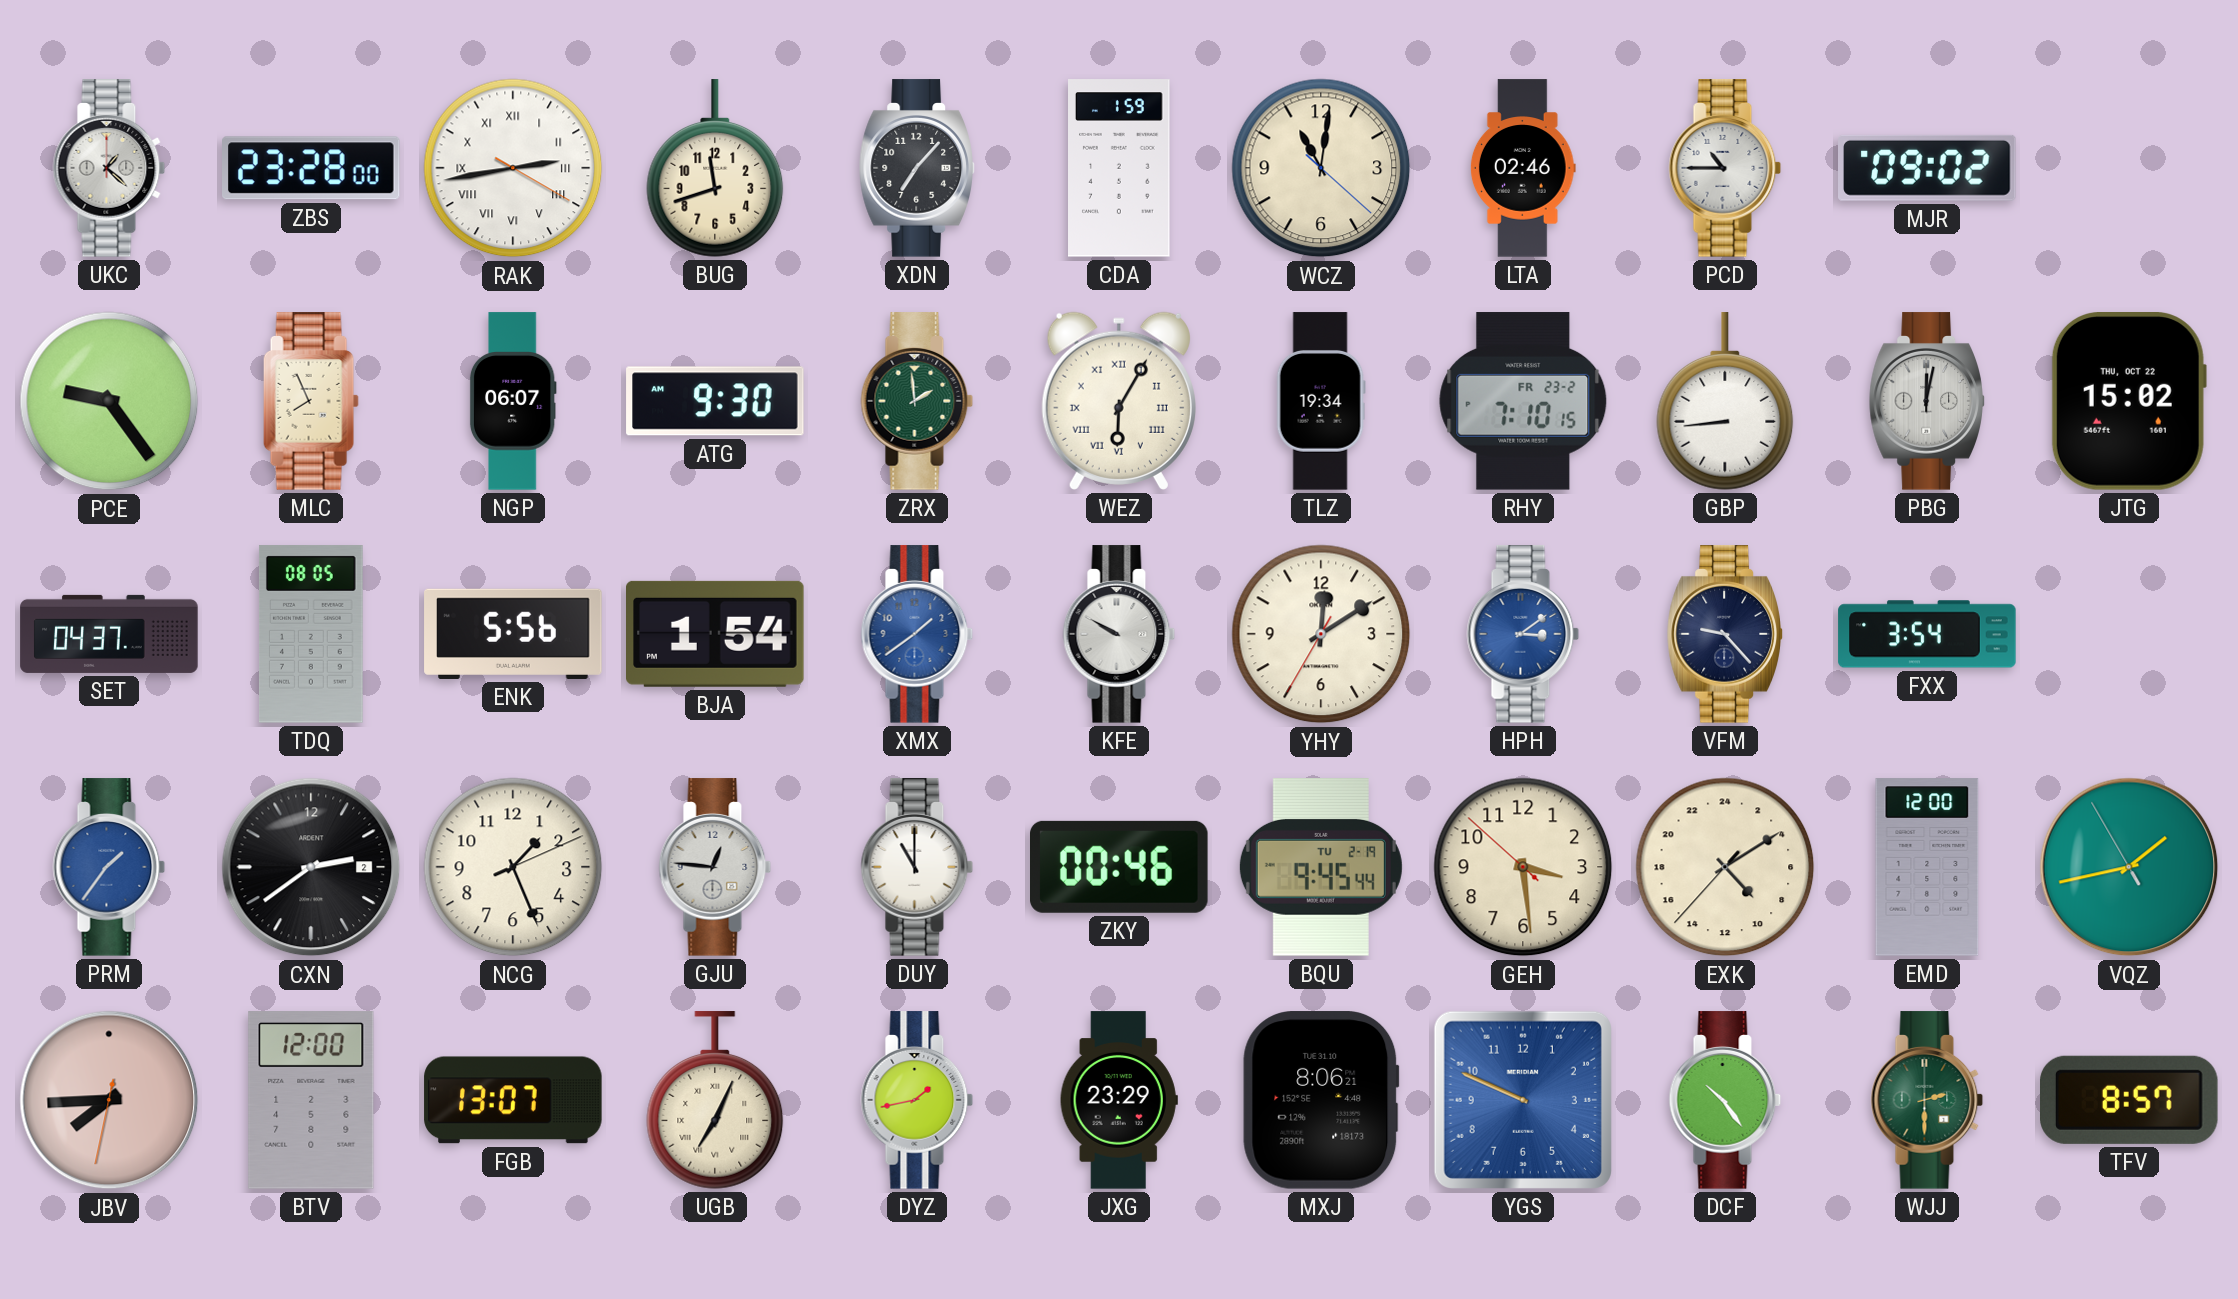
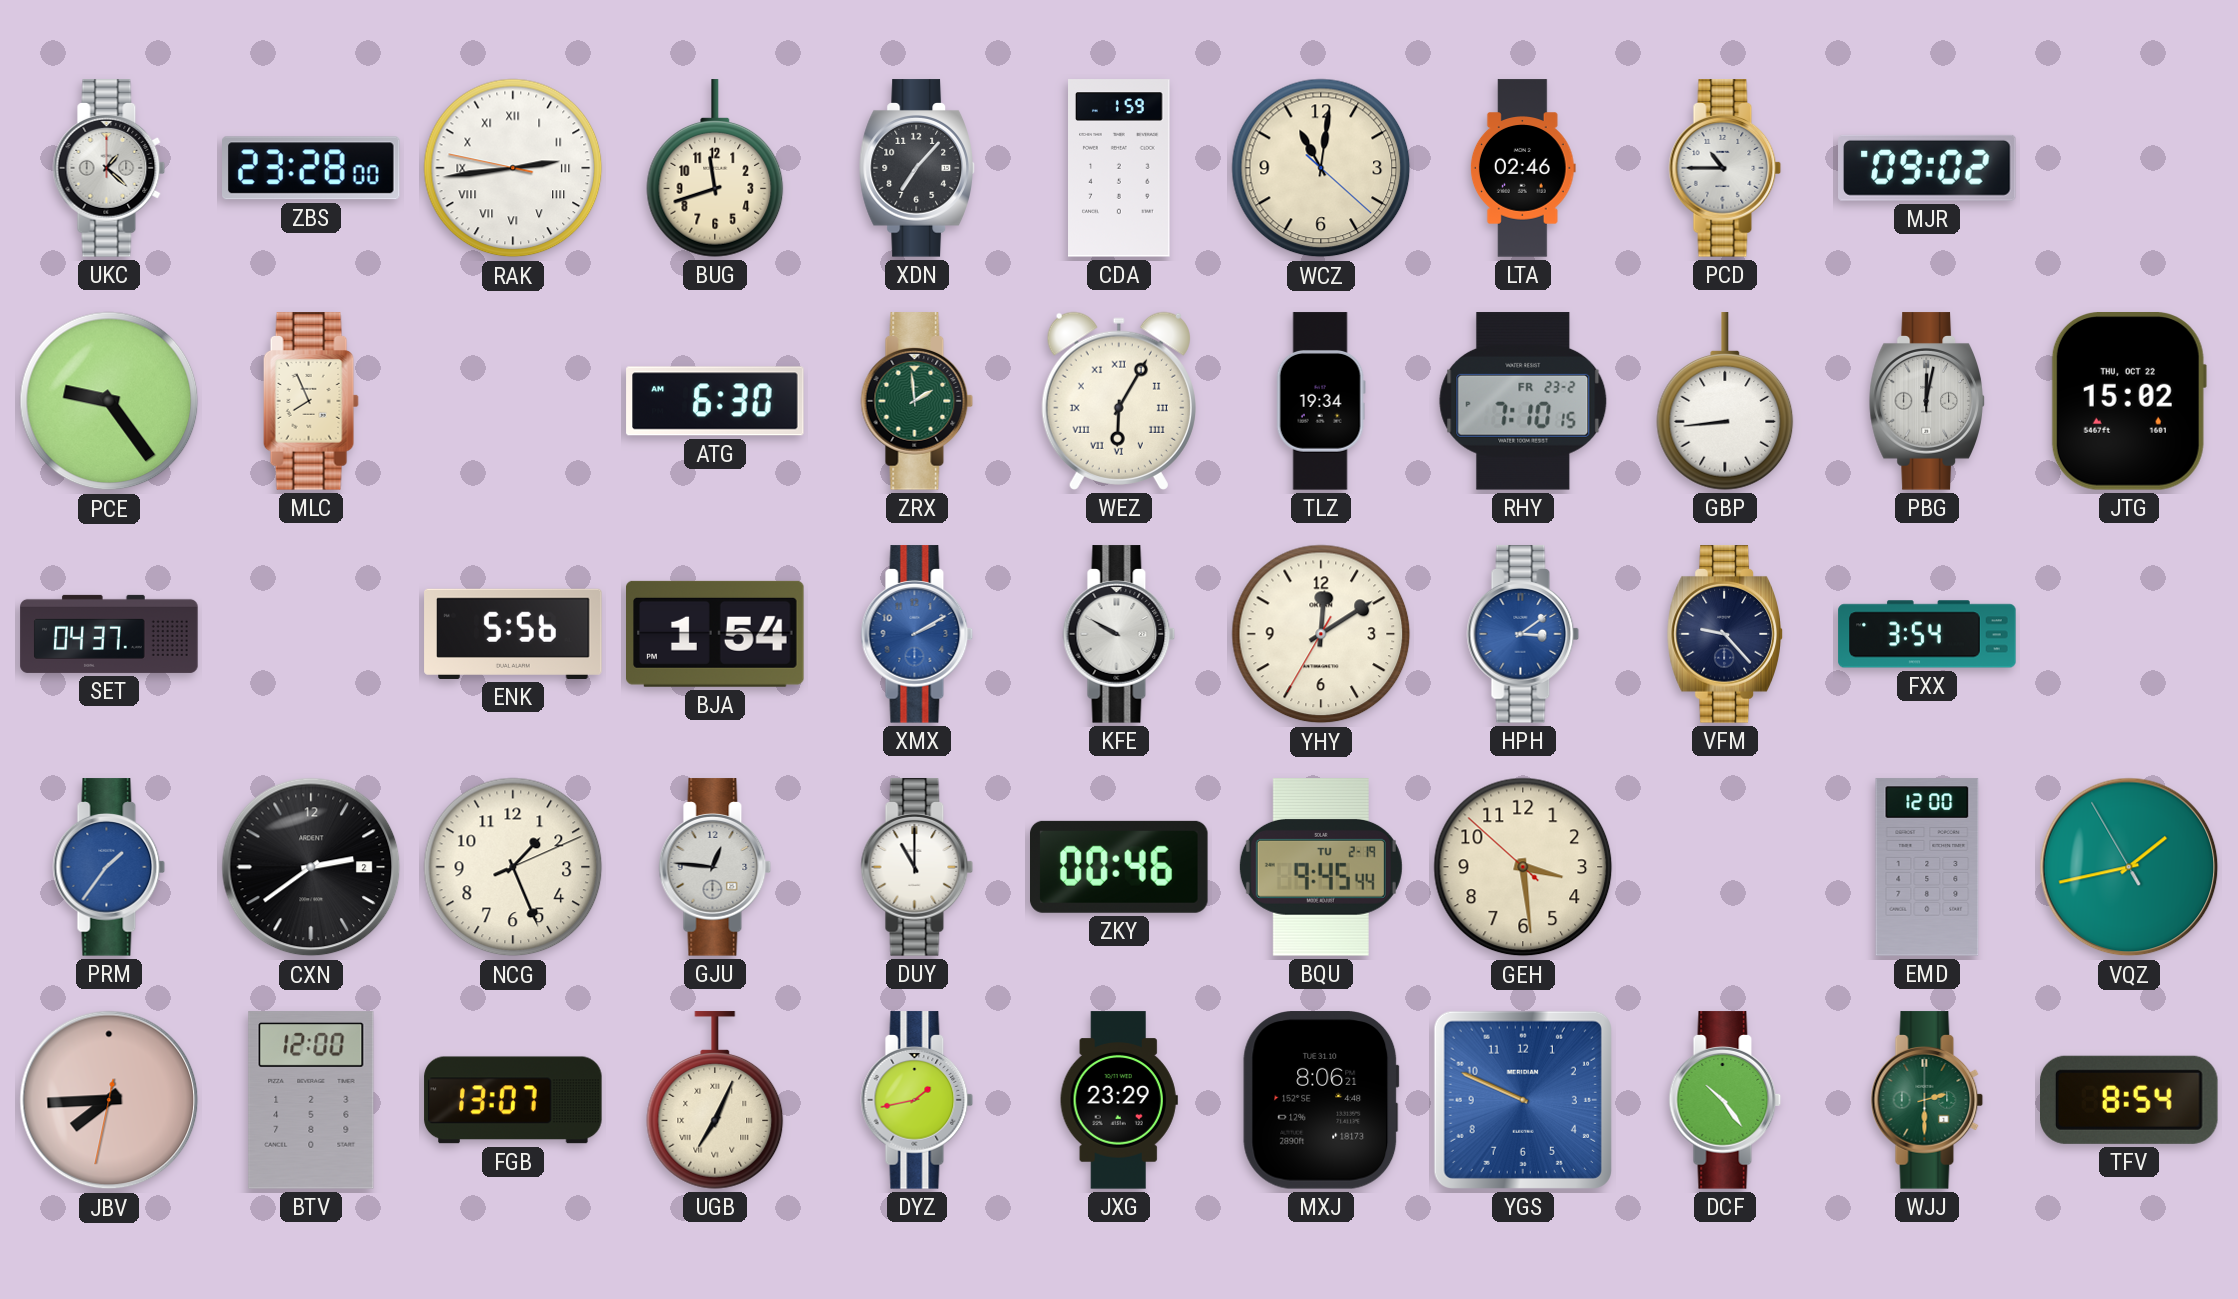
RAK: 2:43:20 -> 2:43:47 (513, 168)
NGP: 06:07 -> none (513, 401)
ATG: 9:30 -> 6:30 (715, 401)
TDQ: 08:05 -> none (311, 634)
XMX: 1:39 -> 2:10 (917, 634)
EXK: 9:09 -> none (1725, 867)
TFV: 8:57 -> 8:54 (2130, 1100)
